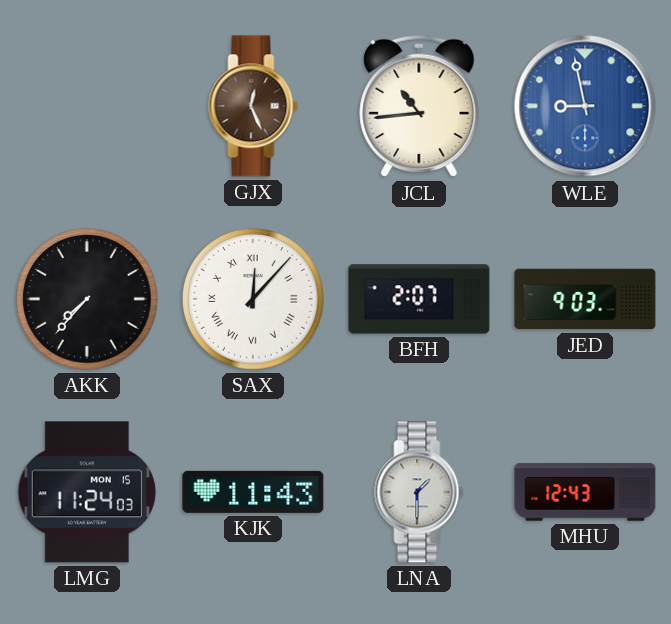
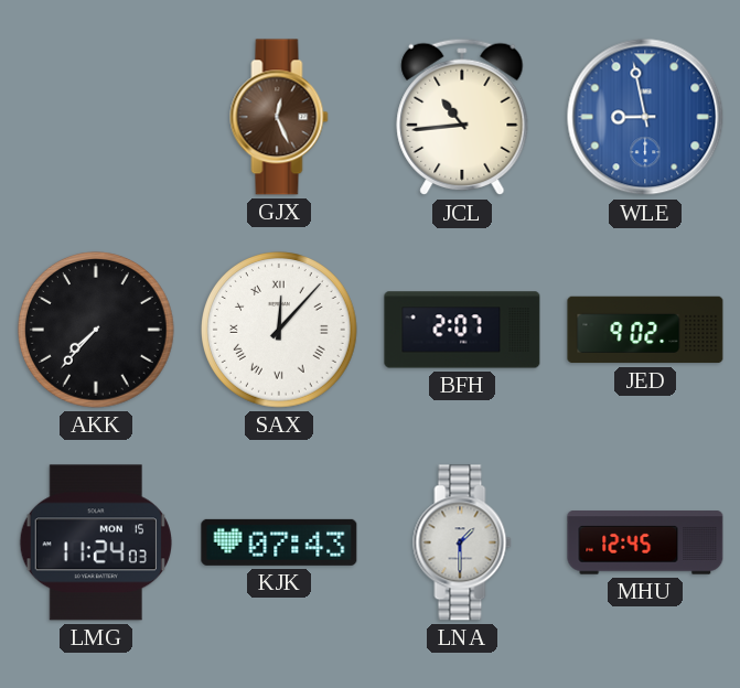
JED: 9:03 -> 9:02 (645, 330)
KJK: 11:43 -> 07:43 (279, 542)
MHU: 12:43 -> 12:45 (645, 542)
